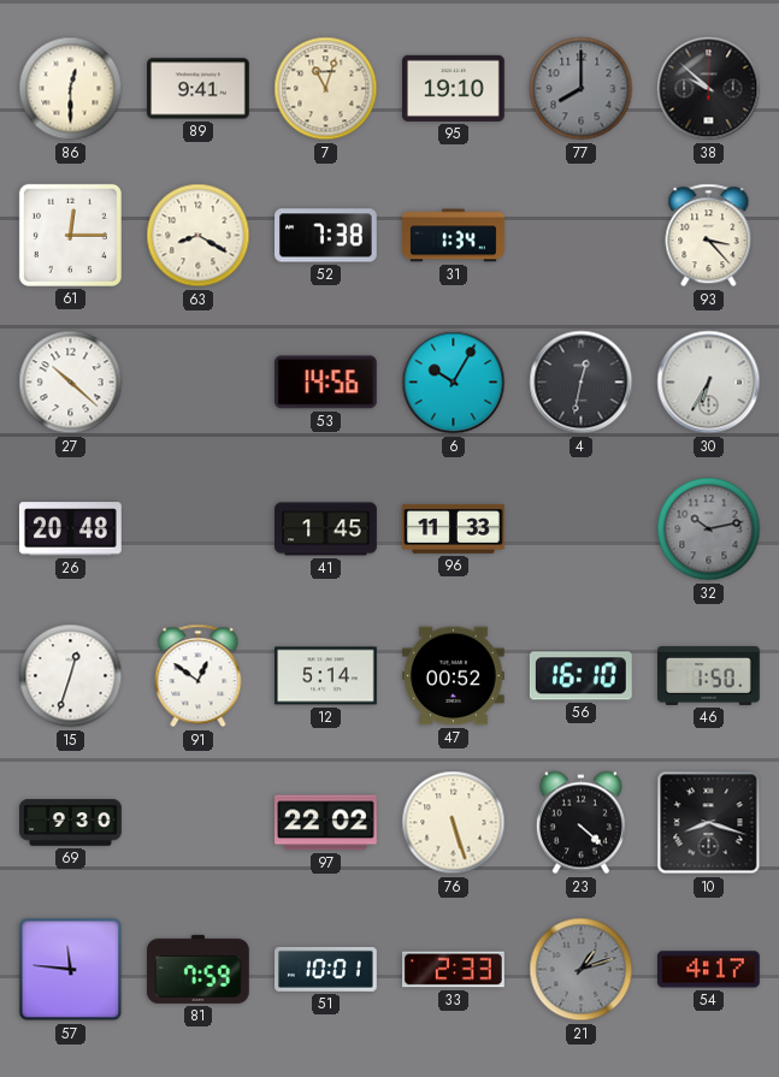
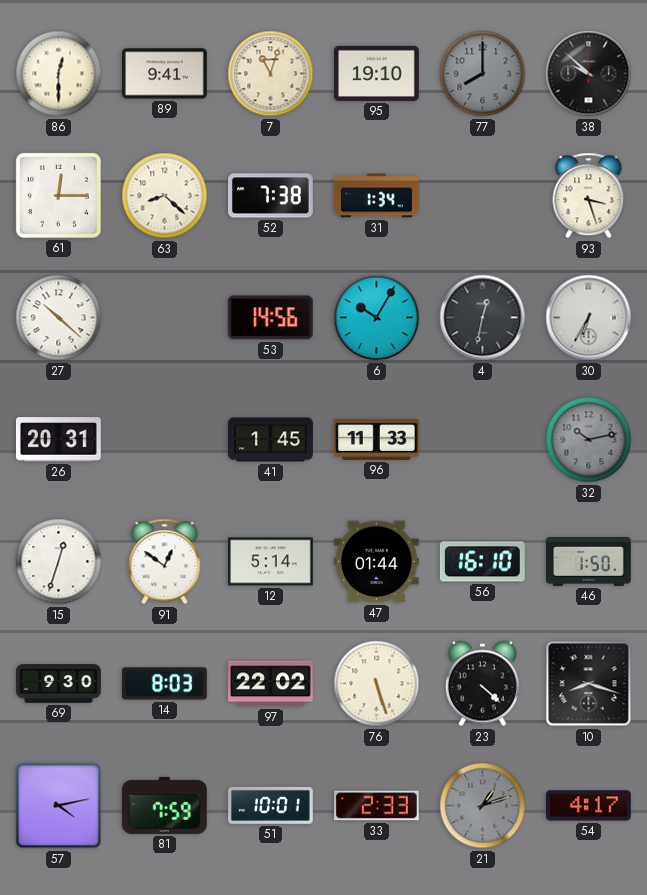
63: 8:20 -> 8:22 (165, 196)
93: 3:23 -> 3:27 (589, 196)
26: 20:48 -> 20:31 (58, 440)
47: 00:52 -> 01:44 (377, 562)
14: none -> 8:03 (165, 684)
57: 11:46 -> 4:13 (59, 806)
